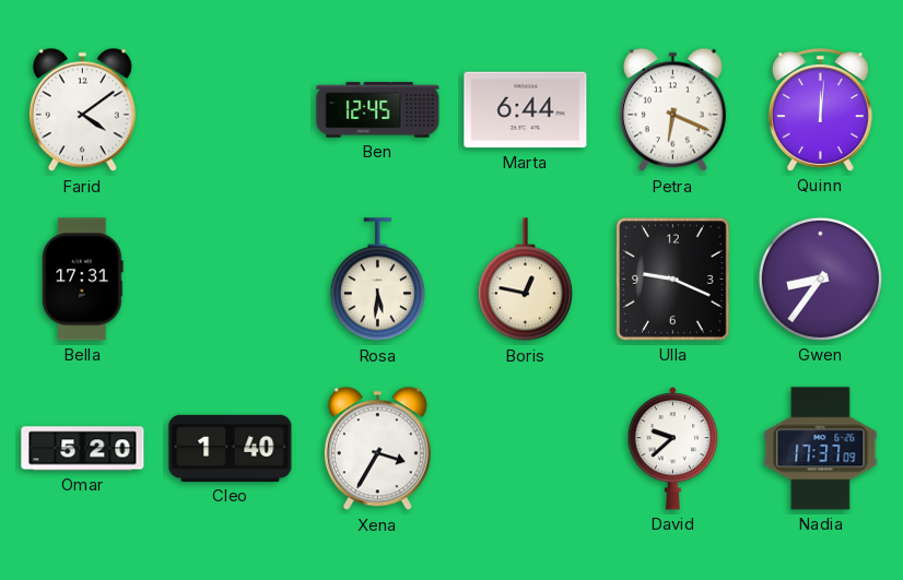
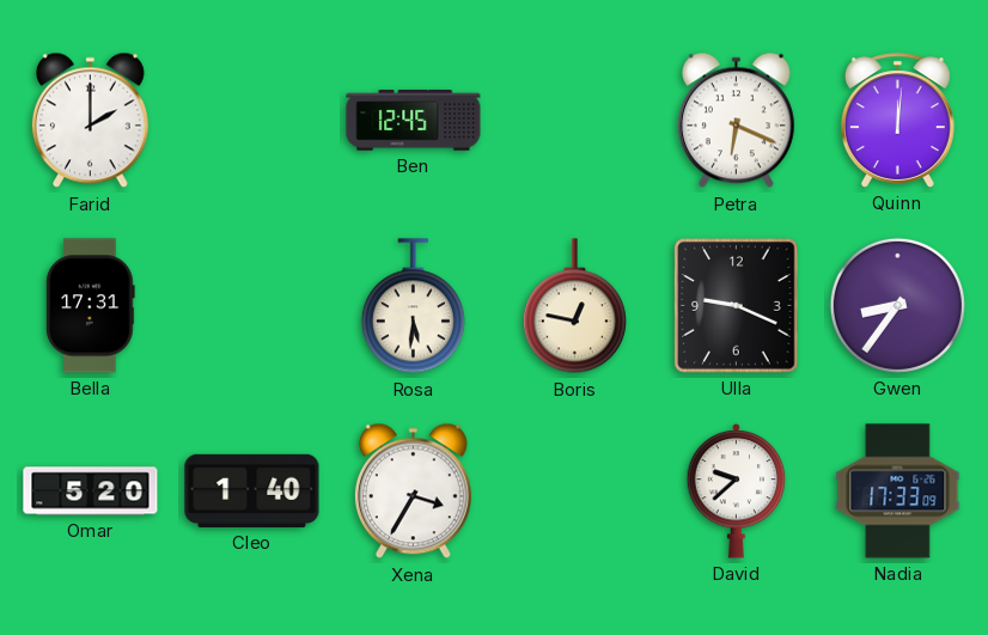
Farid: 4:09 -> 2:00 (90, 121)
Marta: 6:44 -> none (526, 110)
Nadia: 17:37 -> 17:33 (898, 491)
